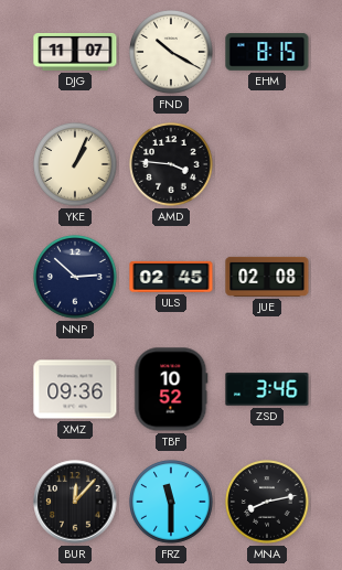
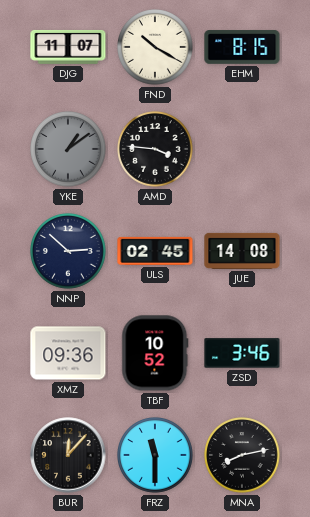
YKE: 1:04 -> 1:09 (69, 150)
YKE dial: cream -> grey (69, 150)
JUE: 02:08 -> 14:08 (242, 251)
